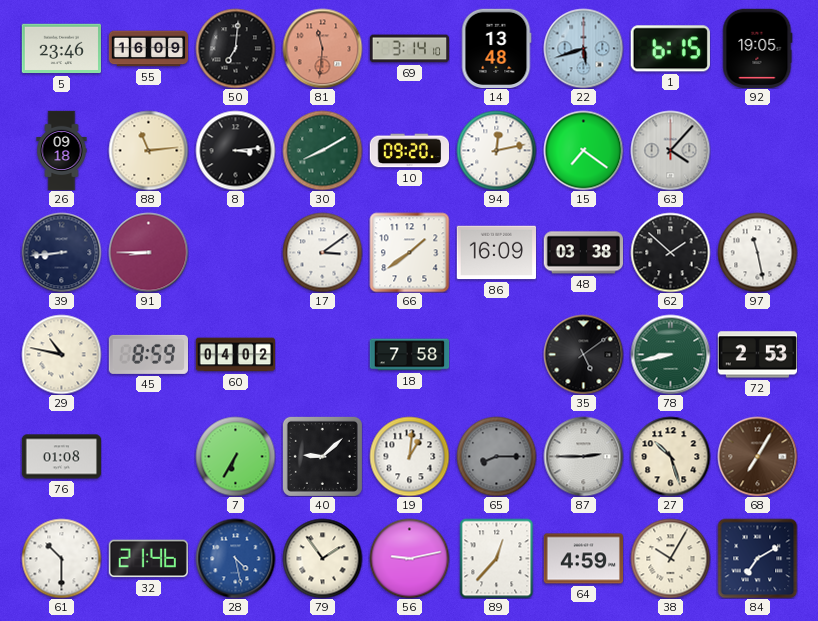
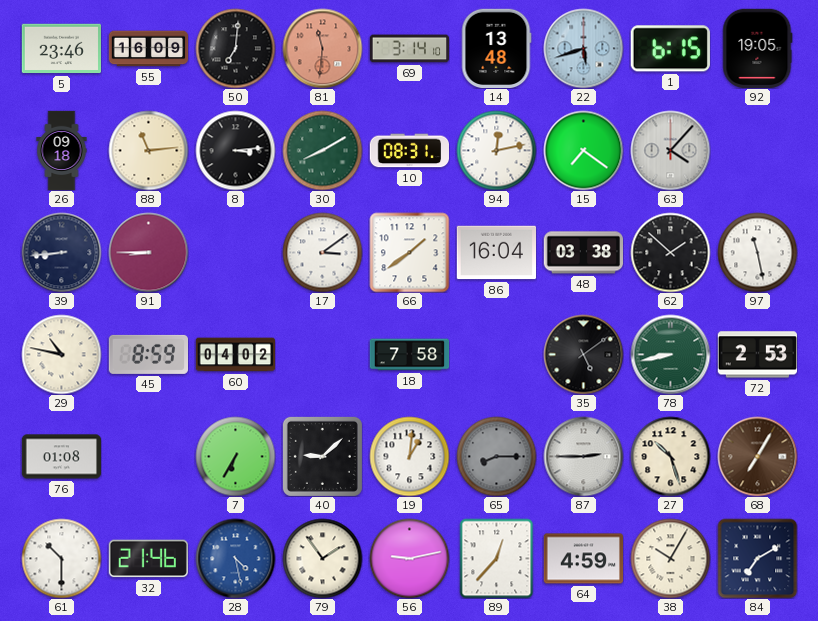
10: 09:20 -> 08:31 (409, 151)
86: 16:09 -> 16:04 (496, 253)
